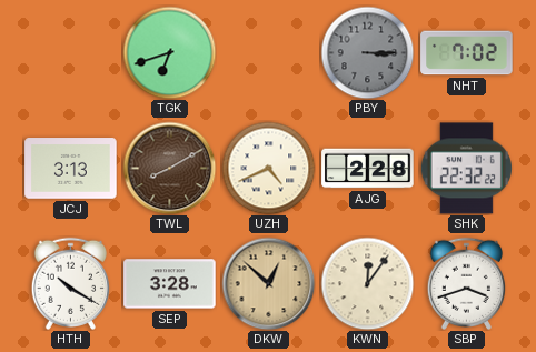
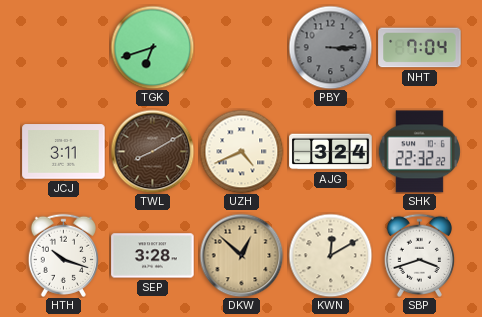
NHT: 7:02 -> 7:04 (420, 48)
JCJ: 3:13 -> 3:11 (64, 152)
AJG: 2:28 -> 3:24 (331, 152)
HTH: 10:20 -> 10:18 (63, 255)
KWN: 12:06 -> 12:10 (330, 255)
